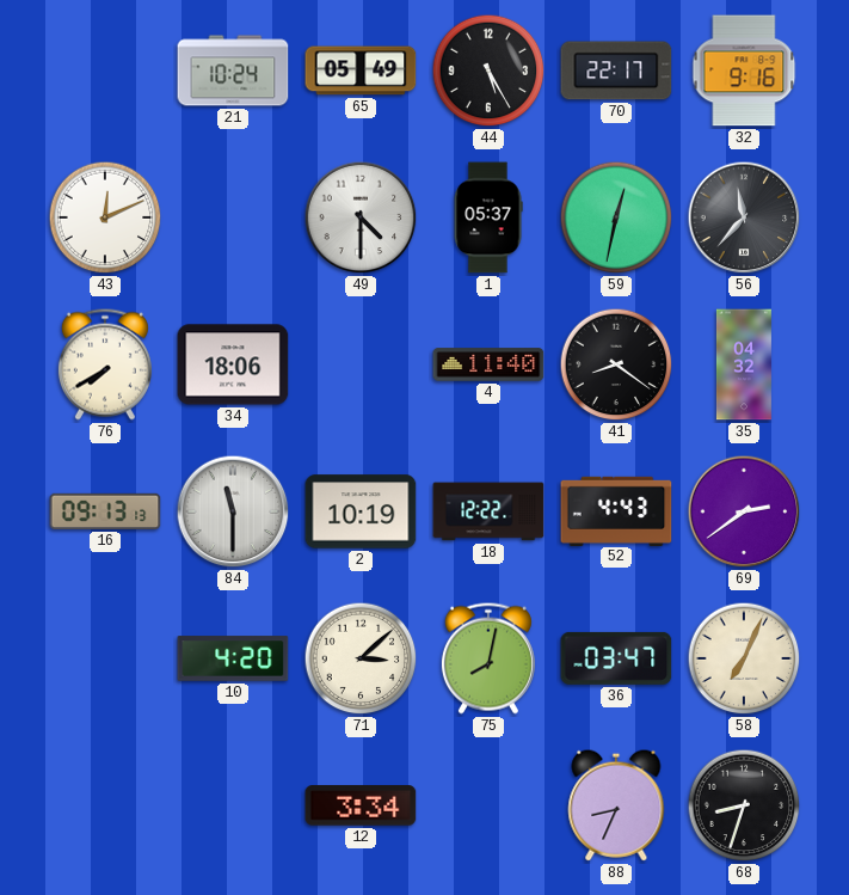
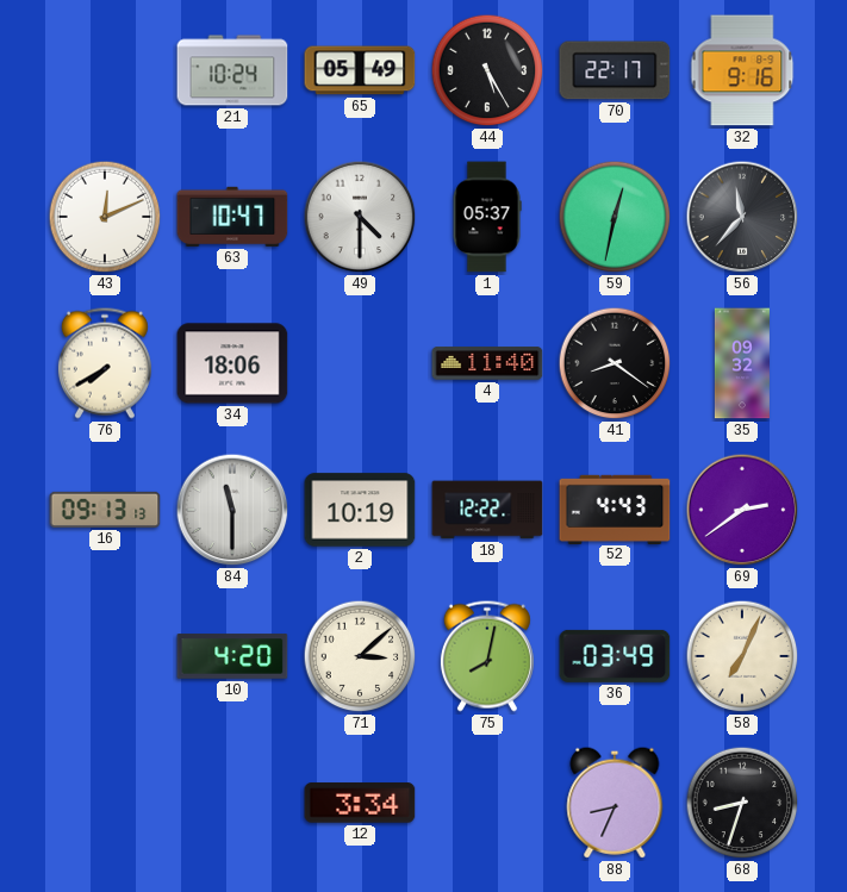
63: none -> 10:47 (232, 217)
35: 04:32 -> 09:32 (742, 363)
36: 03:47 -> 03:49 (615, 656)
